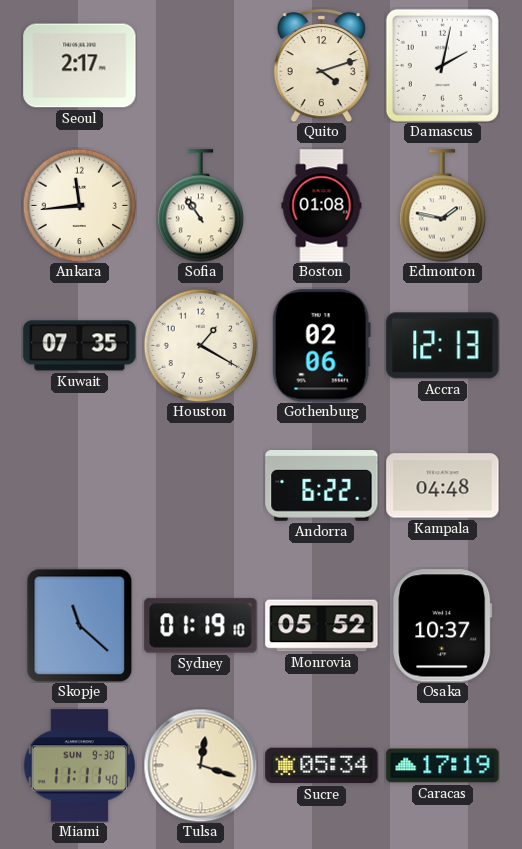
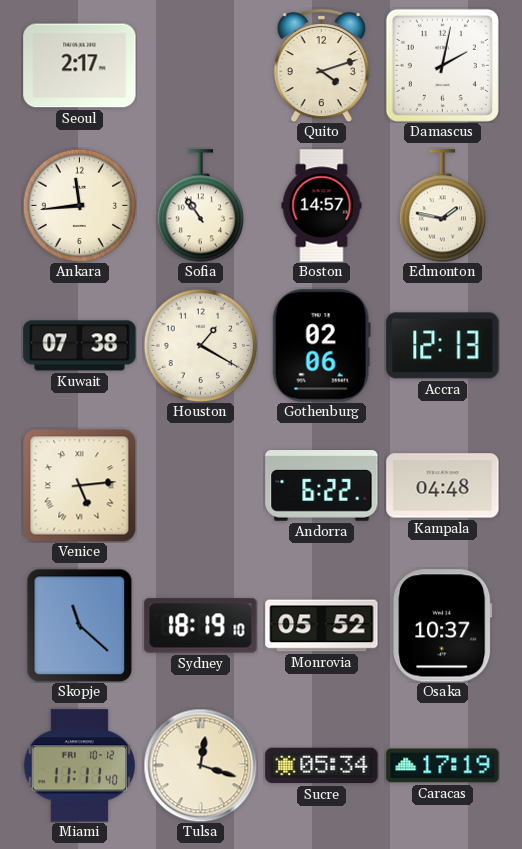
Boston: 01:08 -> 14:57 (322, 206)
Kuwait: 07:35 -> 07:38 (80, 346)
Venice: none -> 5:14 (79, 486)
Sydney: 01:19 -> 18:19 (201, 626)
Miami date: SUN 9-30 -> FRI 10-12 (79, 766)
